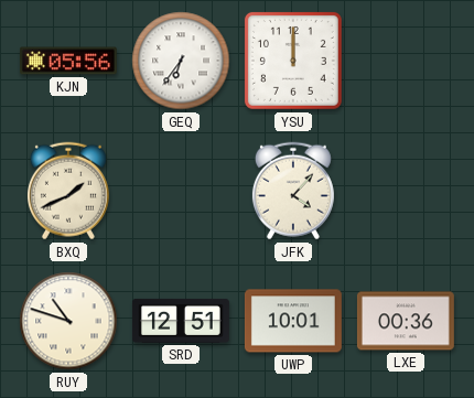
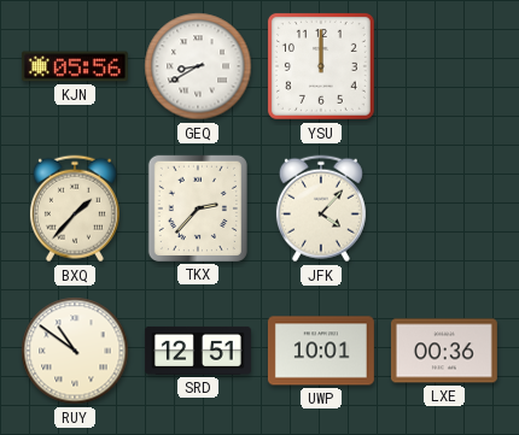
GEQ: 6:36 -> 8:40 (198, 66)
BXQ: 1:41 -> 1:37 (75, 208)
TKX: none -> 2:37 (198, 208)
RUY: 10:48 -> 10:51 (75, 351)
